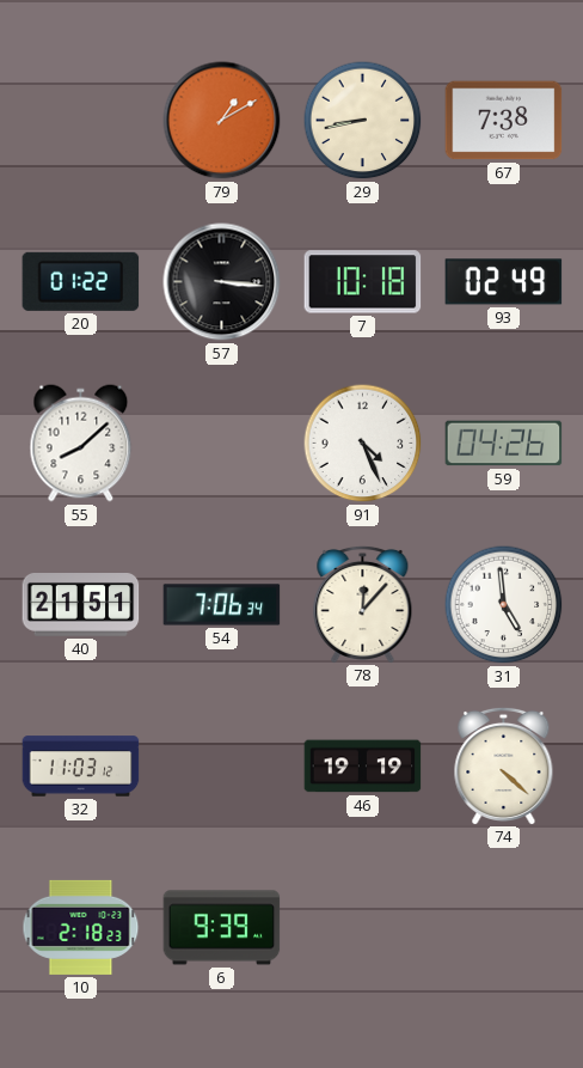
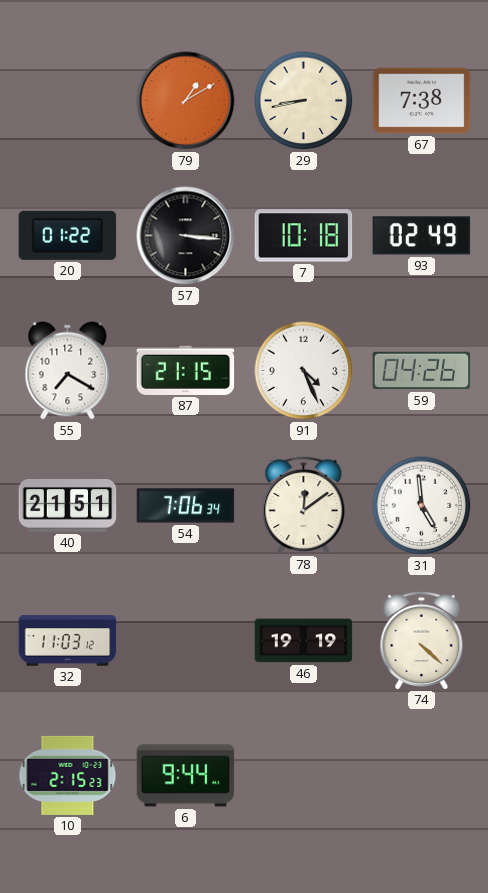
55: 8:08 -> 7:20 (68, 371)
87: none -> 21:15 (186, 370)
78: 12:07 -> 12:09 (304, 505)
10: 2:18 -> 2:15 (68, 775)
6: 9:39 -> 9:44 (186, 776)
